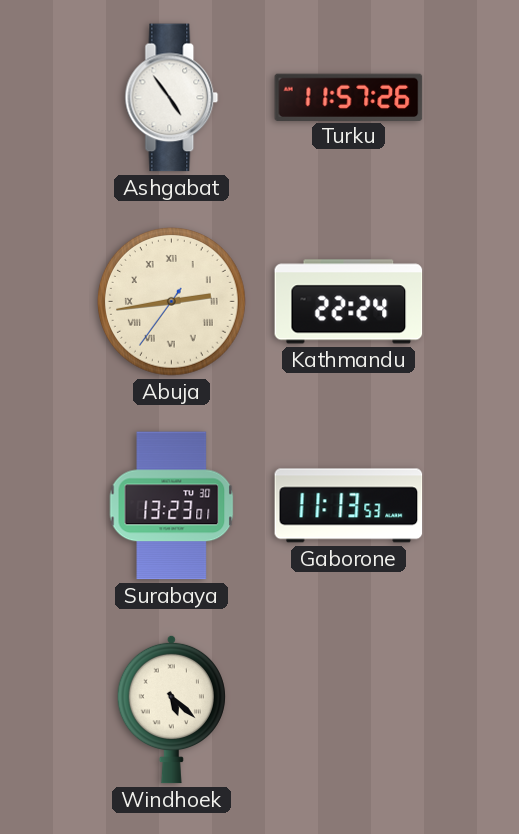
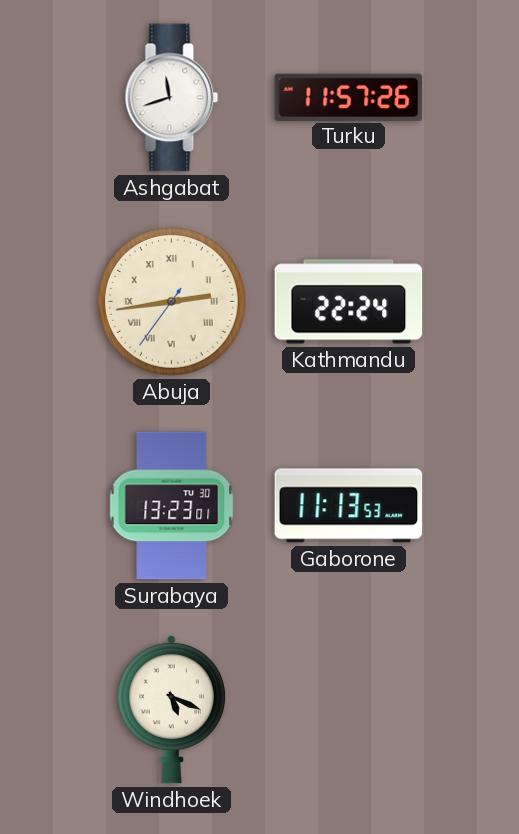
Ashgabat: 4:54 -> 11:42 (172, 98)
Windhoek: 5:22 -> 5:19 (171, 709)
